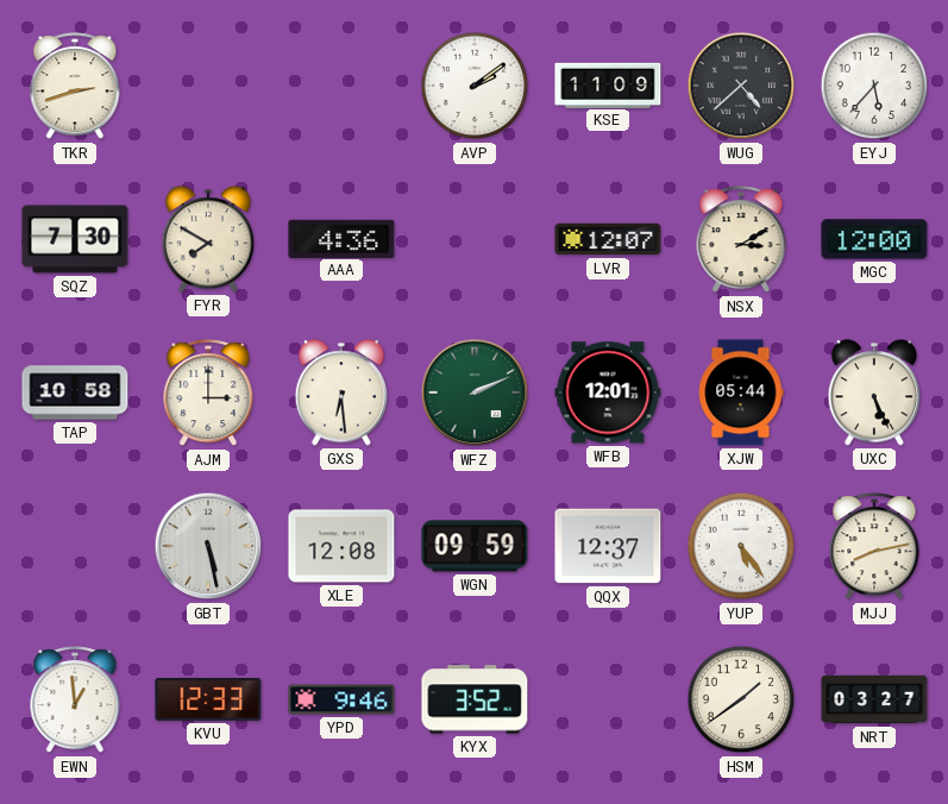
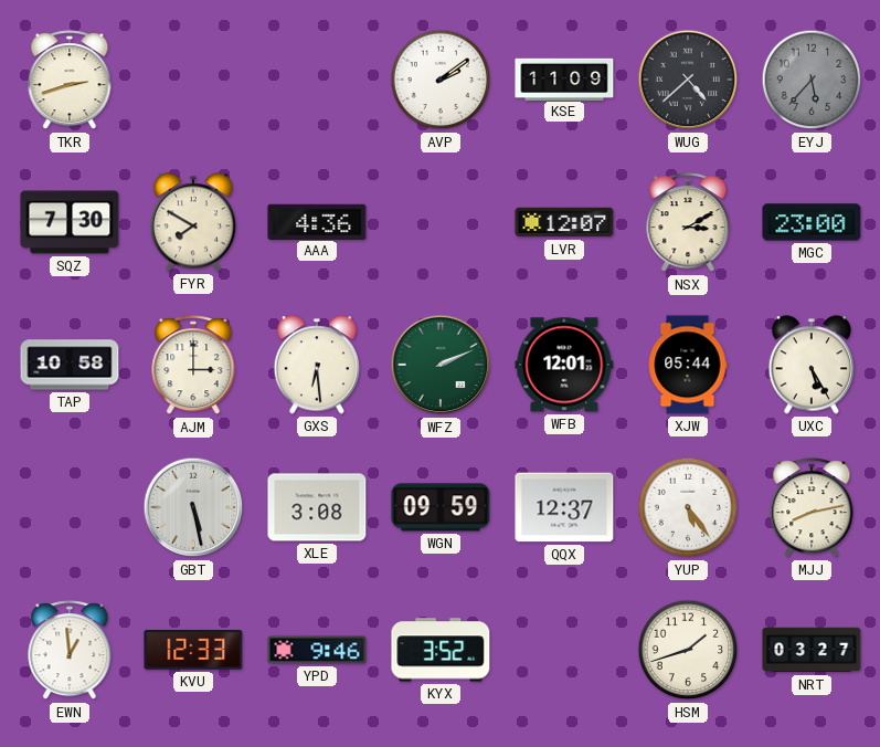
EYJ dial: white -> grey (812, 80)
MGC: 12:00 -> 23:00 (812, 222)
UXC: 5:26 -> 5:25 (812, 365)
XLE: 12:08 -> 3:08 (317, 507)
HSM: 1:39 -> 1:42 (688, 650)
